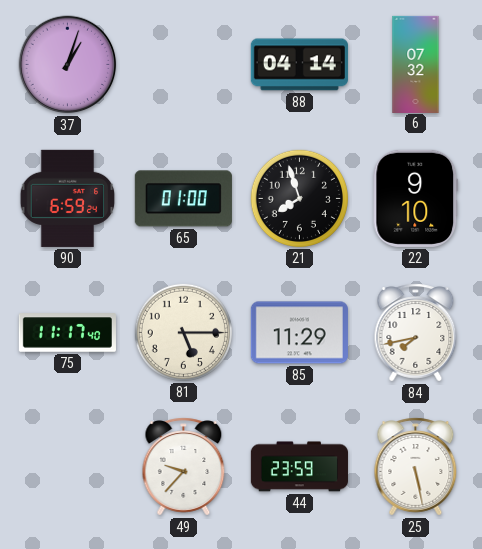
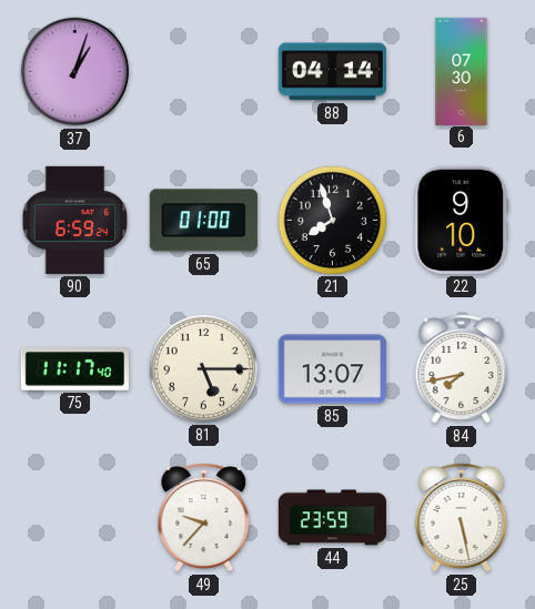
6: 07:32 -> 07:30 (462, 71)
85: 11:29 -> 13:07 (332, 369)
